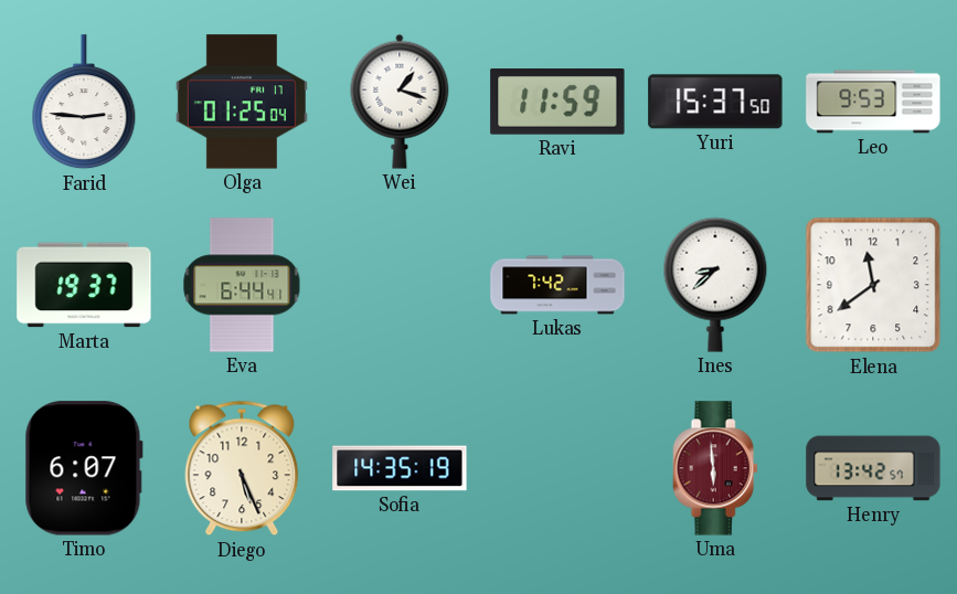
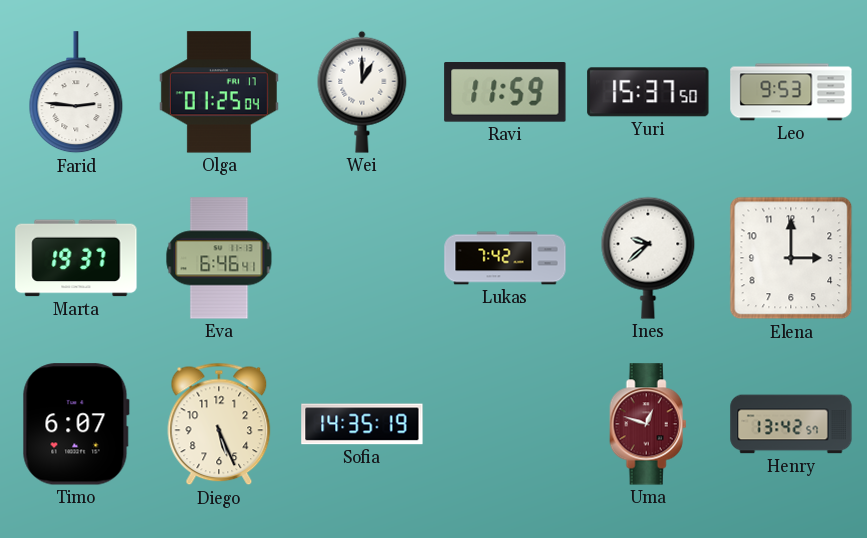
Wei: 1:18 -> 1:00 (362, 92)
Eva: 6:44 -> 6:46 (219, 258)
Ines: 8:38 -> 9:38 (648, 258)
Elena: 11:39 -> 3:00 (791, 258)
Uma: 5:59 -> 12:48 (648, 424)
